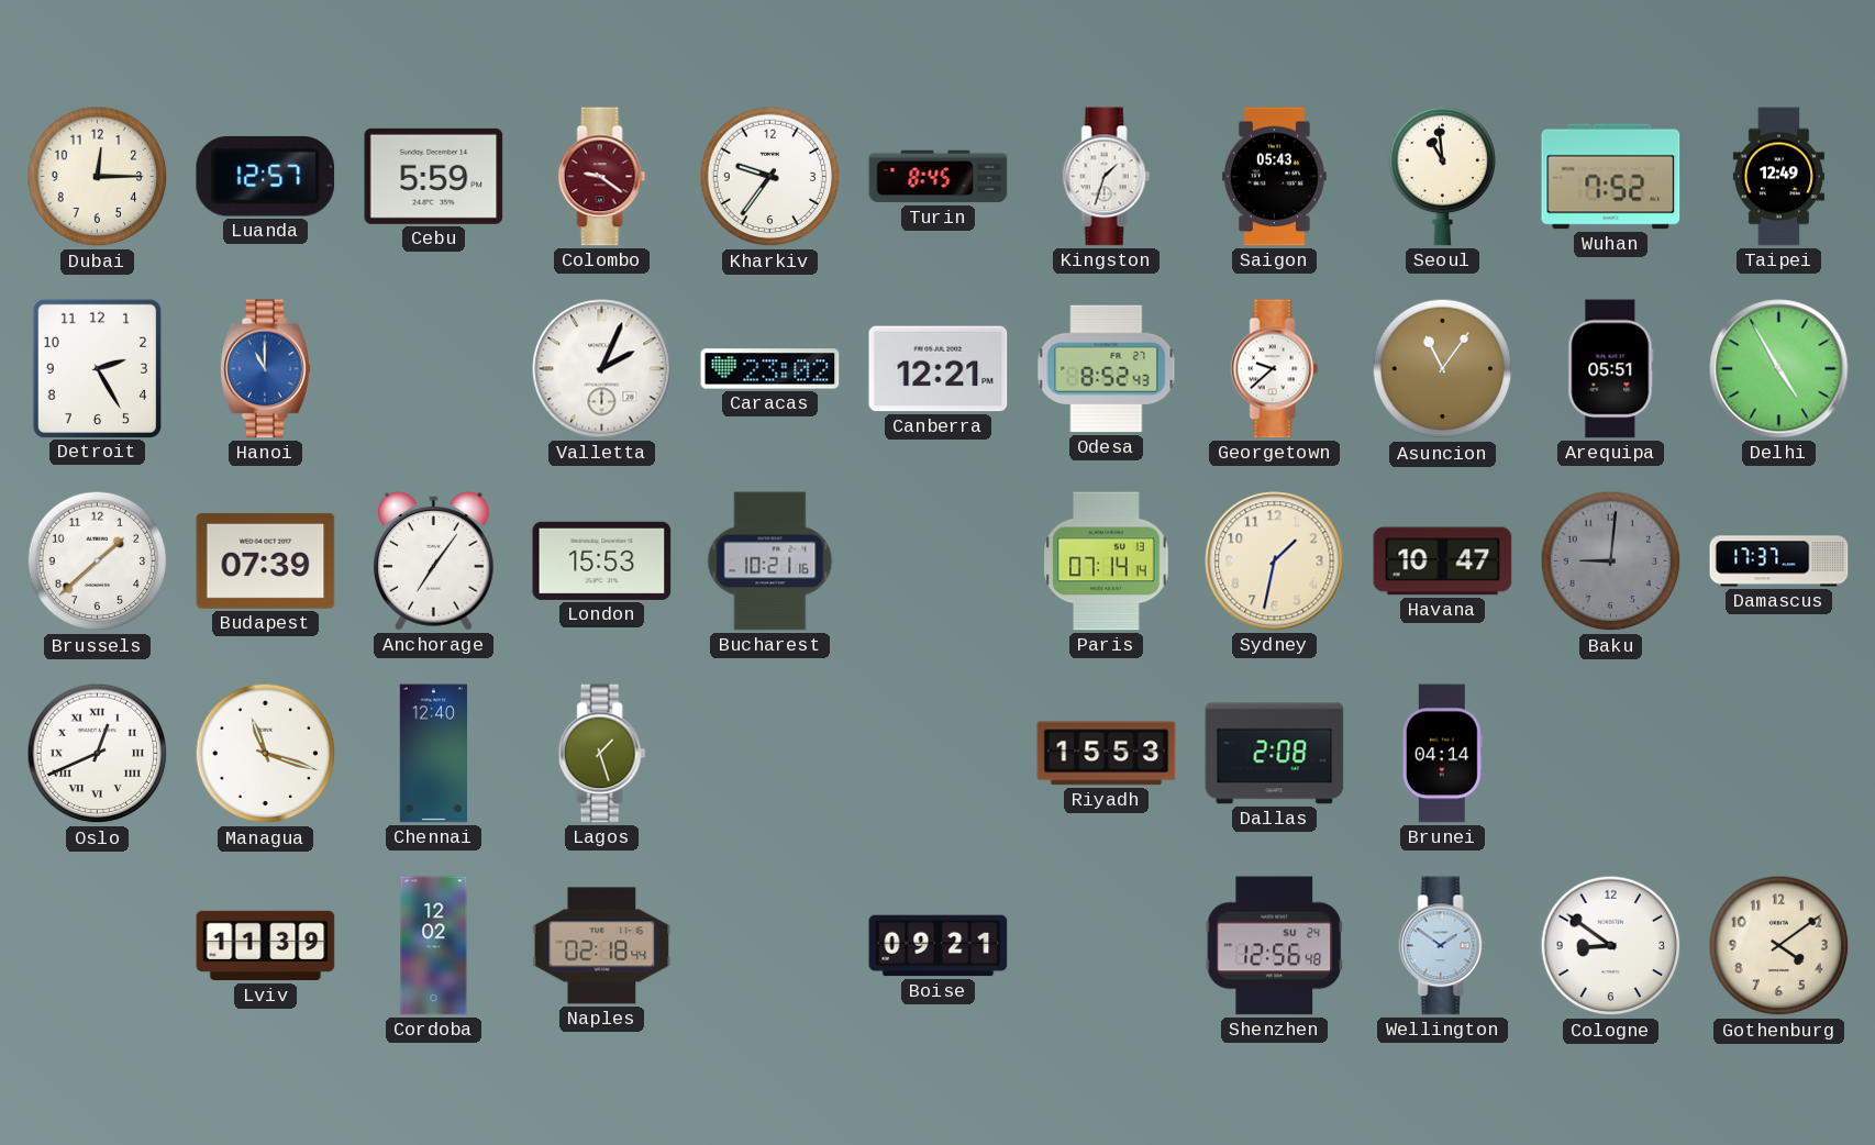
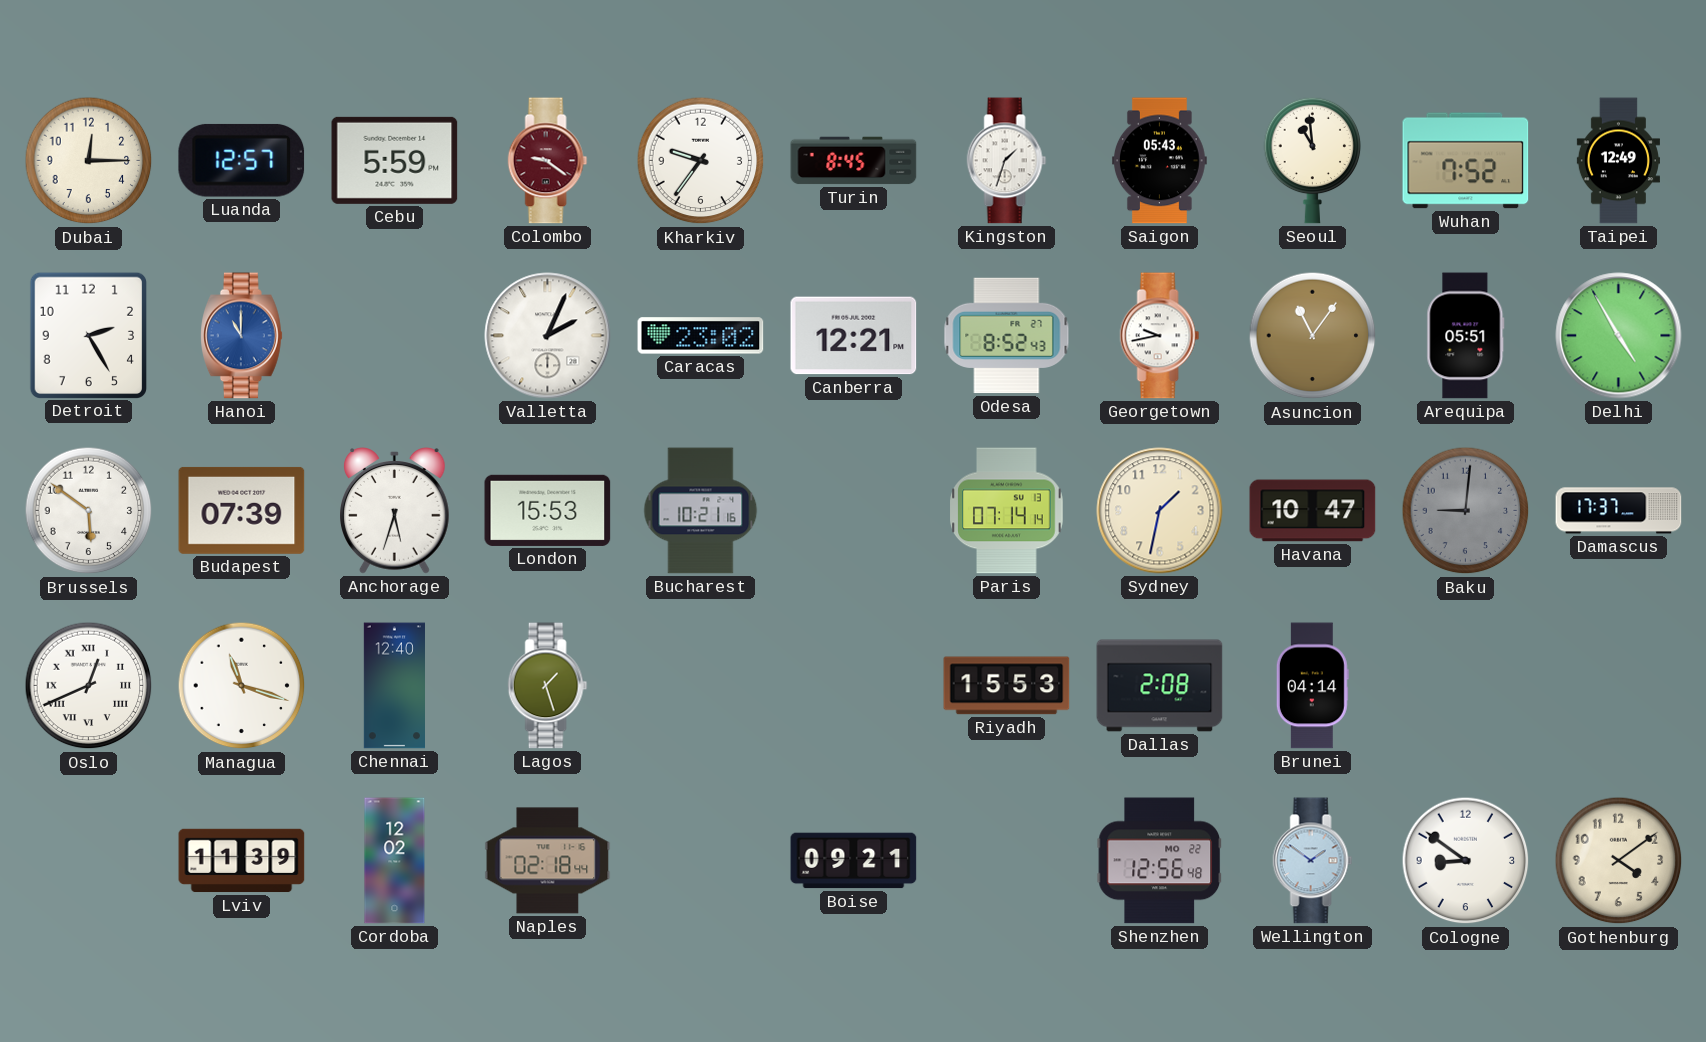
Georgetown: 9:38 -> 9:43 (1160, 336)
Brussels: 1:38 -> 5:51 (89, 511)
Anchorage: 7:06 -> 5:33 (395, 511)
Shenzhen date: SU 24 -> MO 22 (1159, 861)
